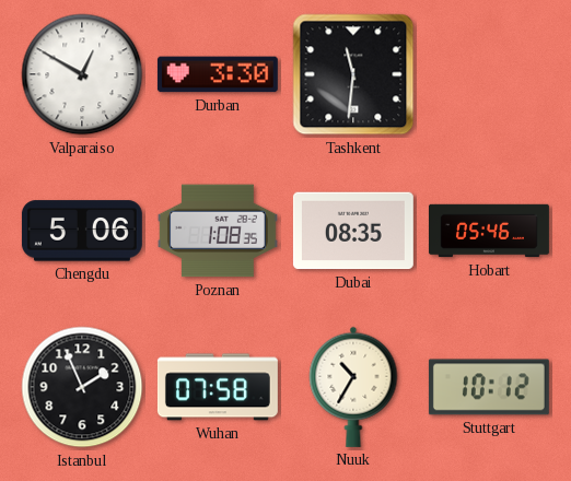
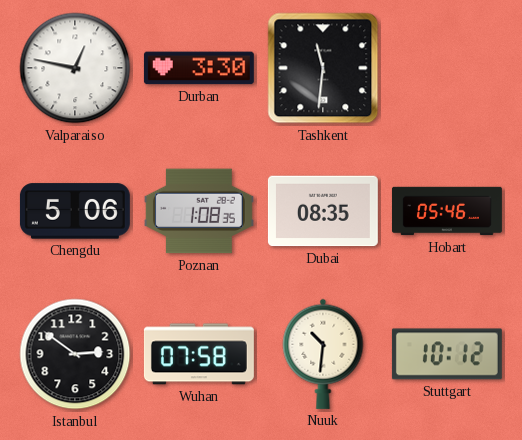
Valparaiso: 12:50 -> 12:47 (75, 68)
Istanbul: 1:56 -> 2:51 (75, 354)
Nuuk: 10:35 -> 10:31 (323, 354)
